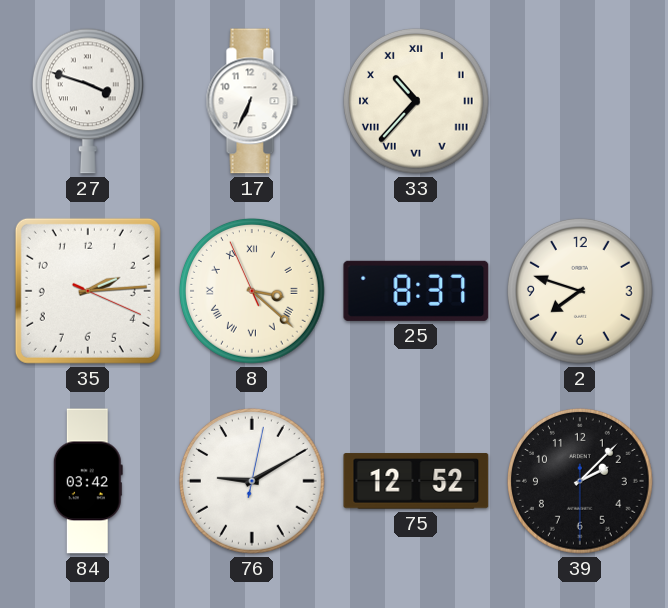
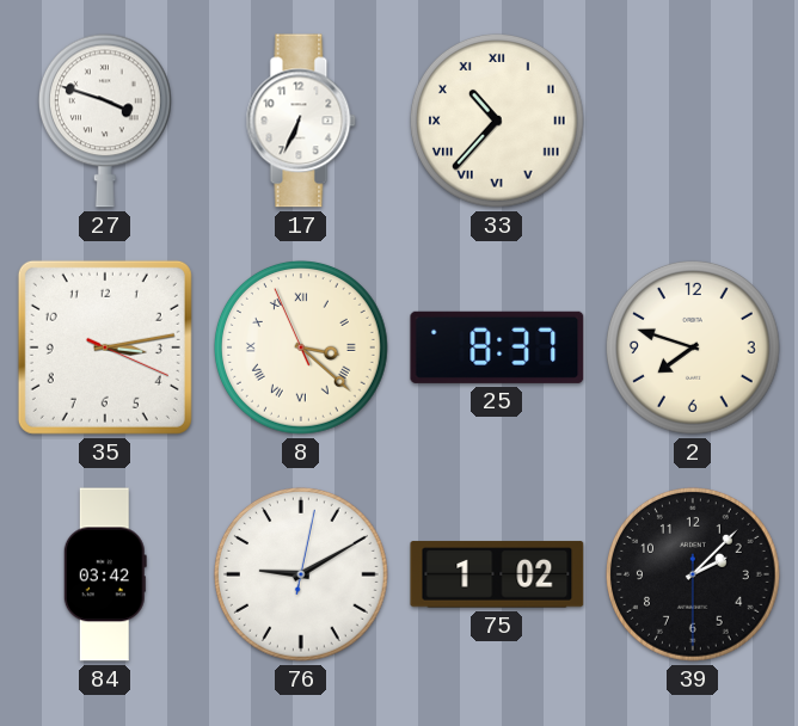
35: 2:14 -> 3:13 (105, 347)
75: 12:52 -> 1:02 (497, 574)
